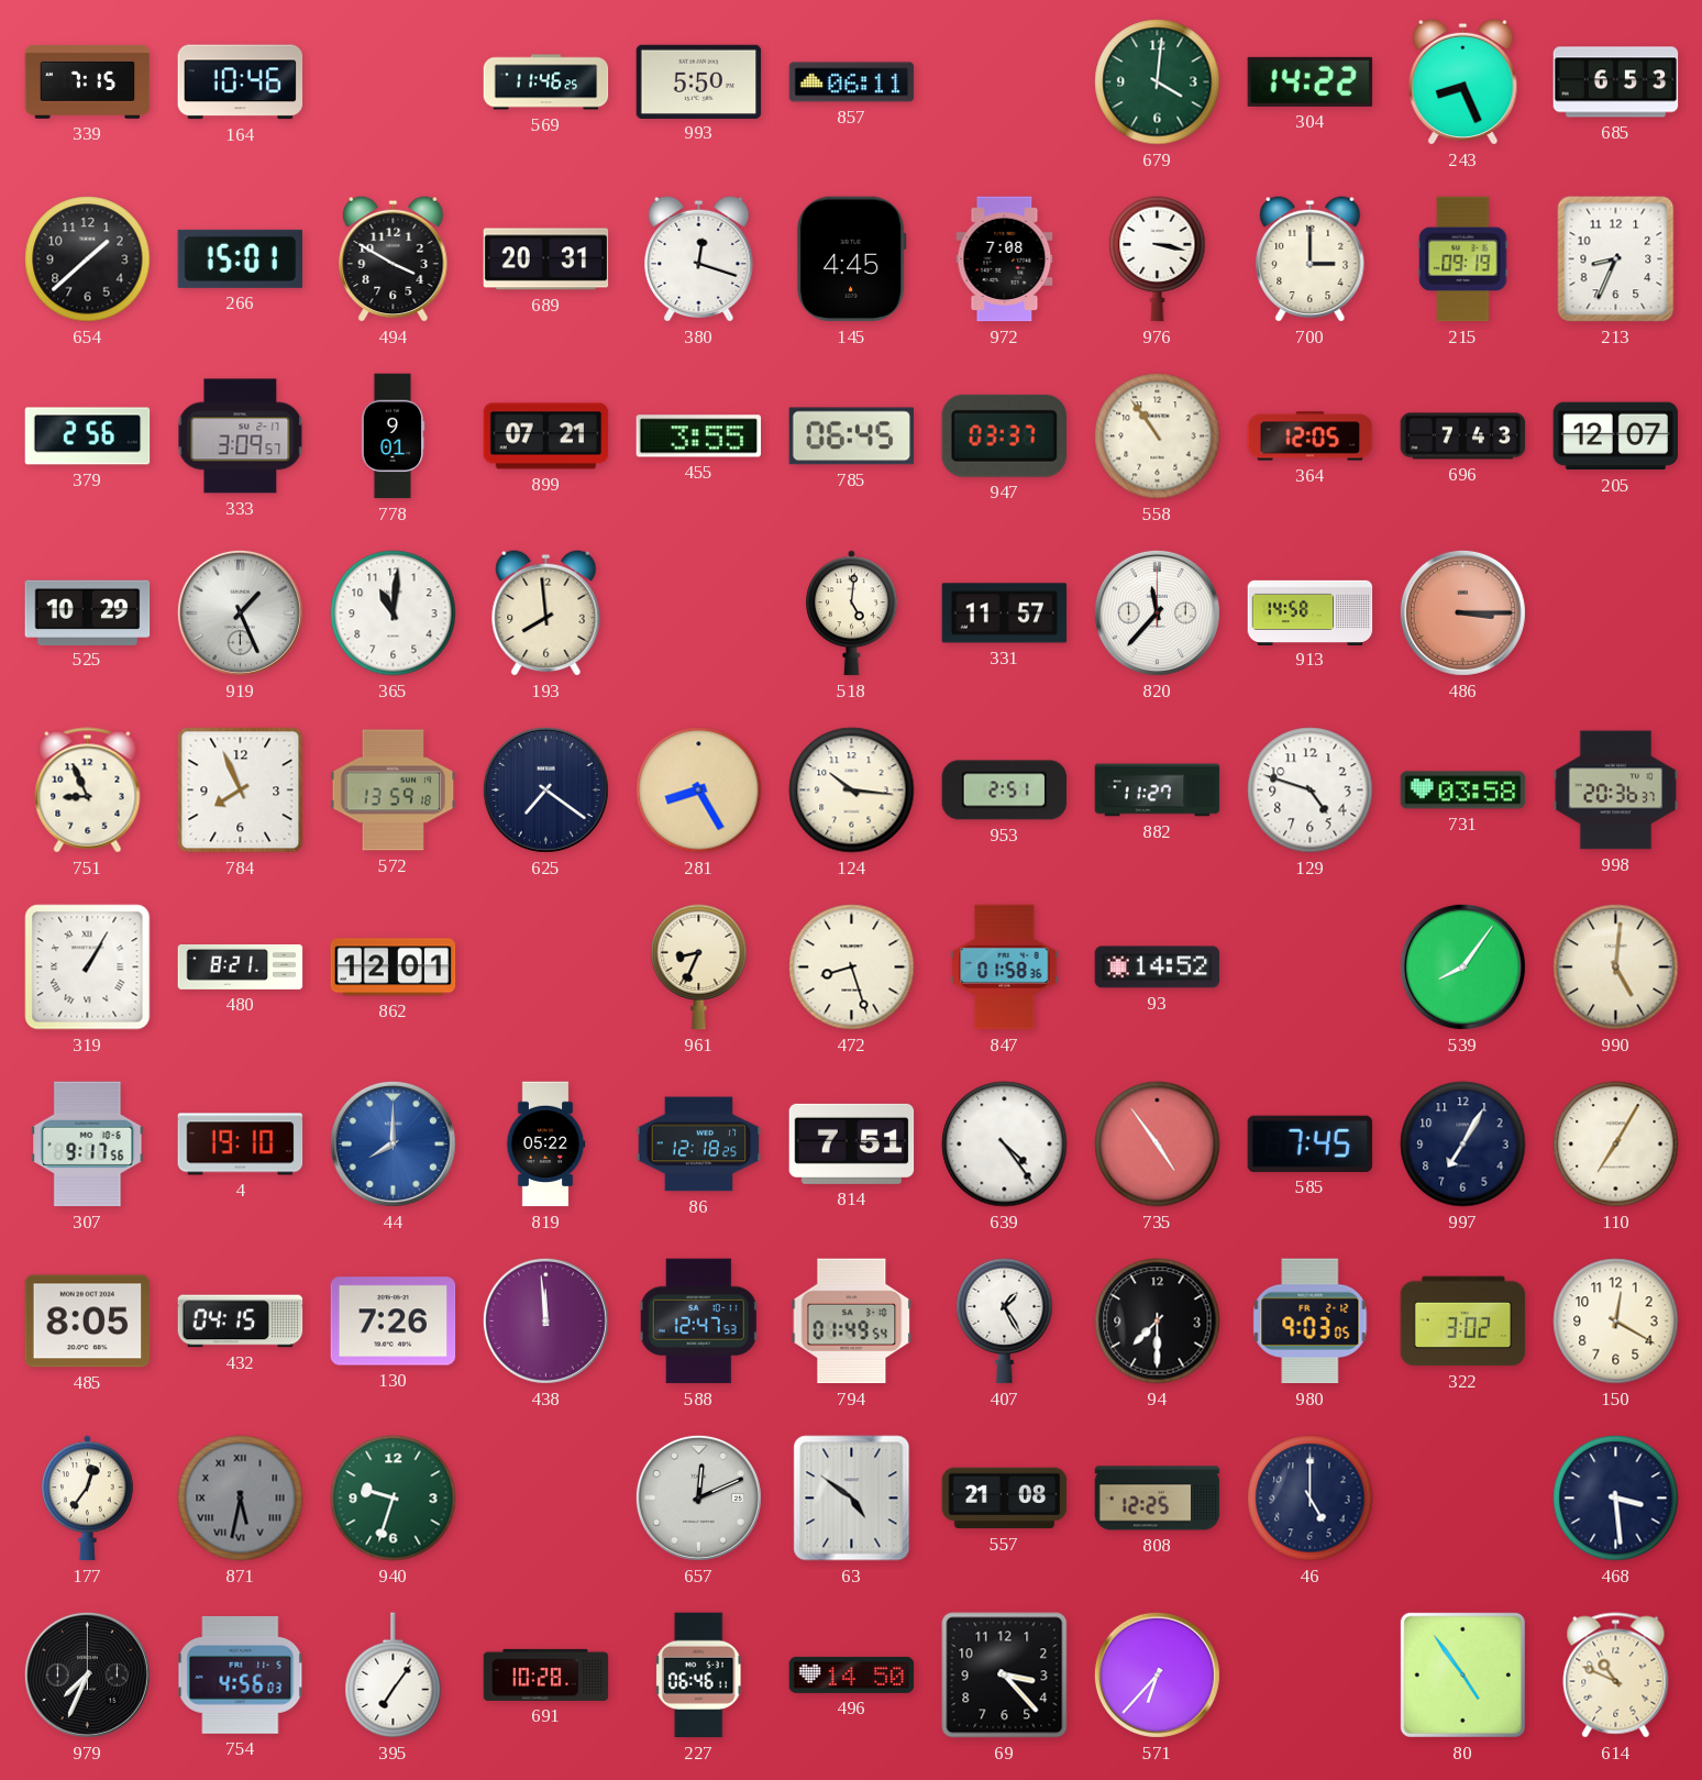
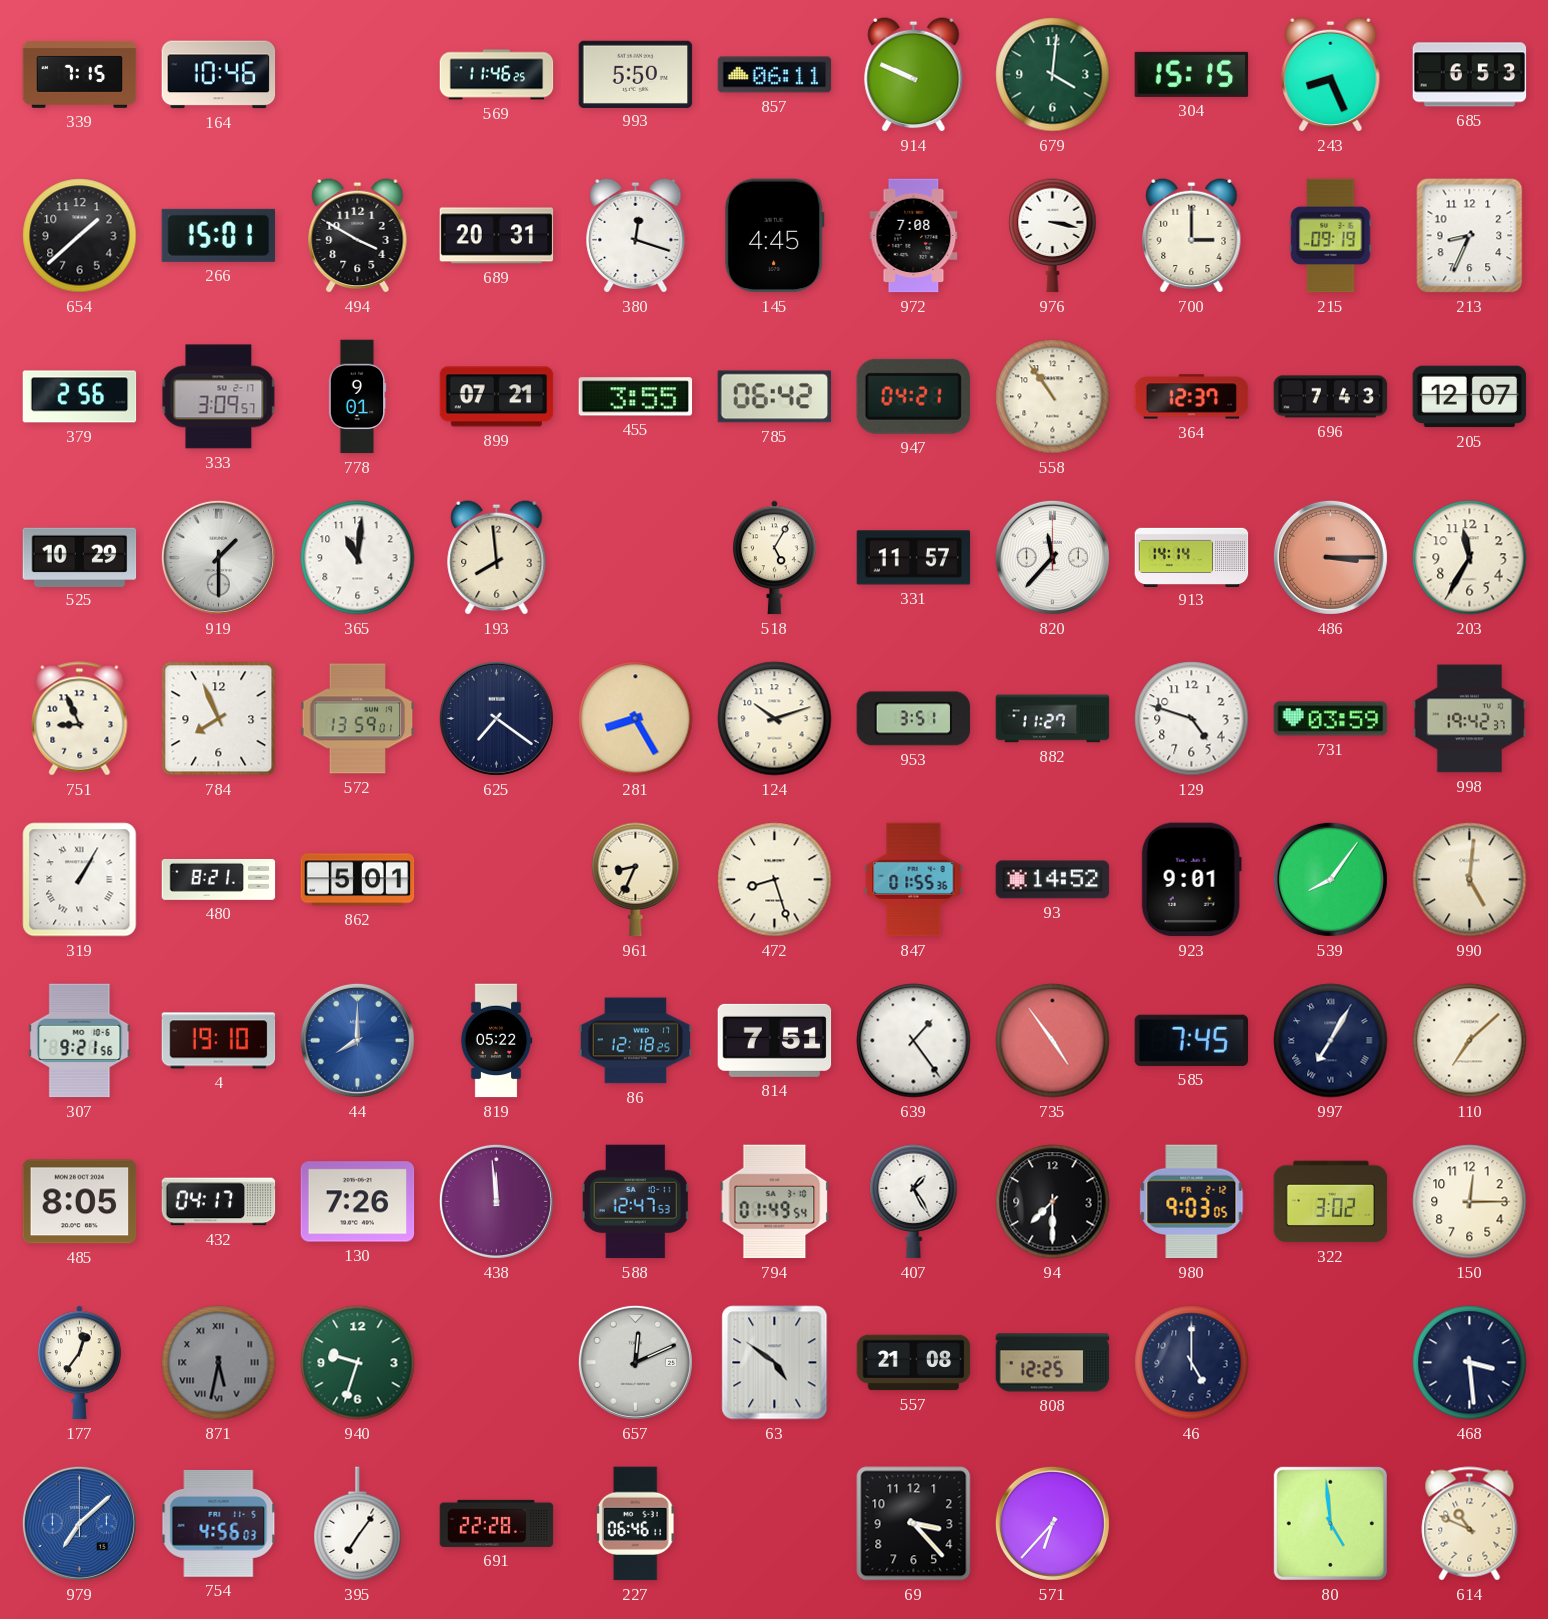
914: none -> 9:49 (914, 74)
304: 14:22 -> 15:15 (1192, 74)
785: 06:45 -> 06:42 (775, 397)
947: 03:37 -> 04:21 (913, 396)
364: 12:05 -> 12:37 (1192, 397)
919: 1:26 -> 1:30 (218, 557)
518: 5:01 -> 5:05 (775, 558)
913: 14:58 -> 14:14 (1192, 557)
203: none -> 11:35 (1470, 558)
572: 13:59:18 -> 13:59:01 (358, 719)
124: 10:16 -> 10:12 (775, 719)
953: 2:51 -> 3:51 (914, 719)
731: 03:58 -> 03:59 (1331, 719)
998: 20:36 -> 19:42 (1470, 719)
862: 12:01 -> 5:01 (358, 880)
847: 01:58 -> 01:55 (914, 880)
923: none -> 9:01 (1191, 880)
307: 9:17 -> 9:21 (80, 1041)
639: 4:24 -> 1:24 (914, 1041)
997 numerals: Arabic -> Roman (1331, 1041)
110: 7:05 -> 7:08 (1470, 1041)
432: 04:15 -> 04:17 (219, 1202)
150: 12:20 -> 12:15 (1470, 1202)
979: 7:34 -> 7:08 (79, 1523)
979 dial: black -> blue (79, 1523)
691: 10:28 -> 22:28 (497, 1523)
496: 14:50 -> none (852, 1674)
80: 4:54 -> 4:59 (1330, 1523)
